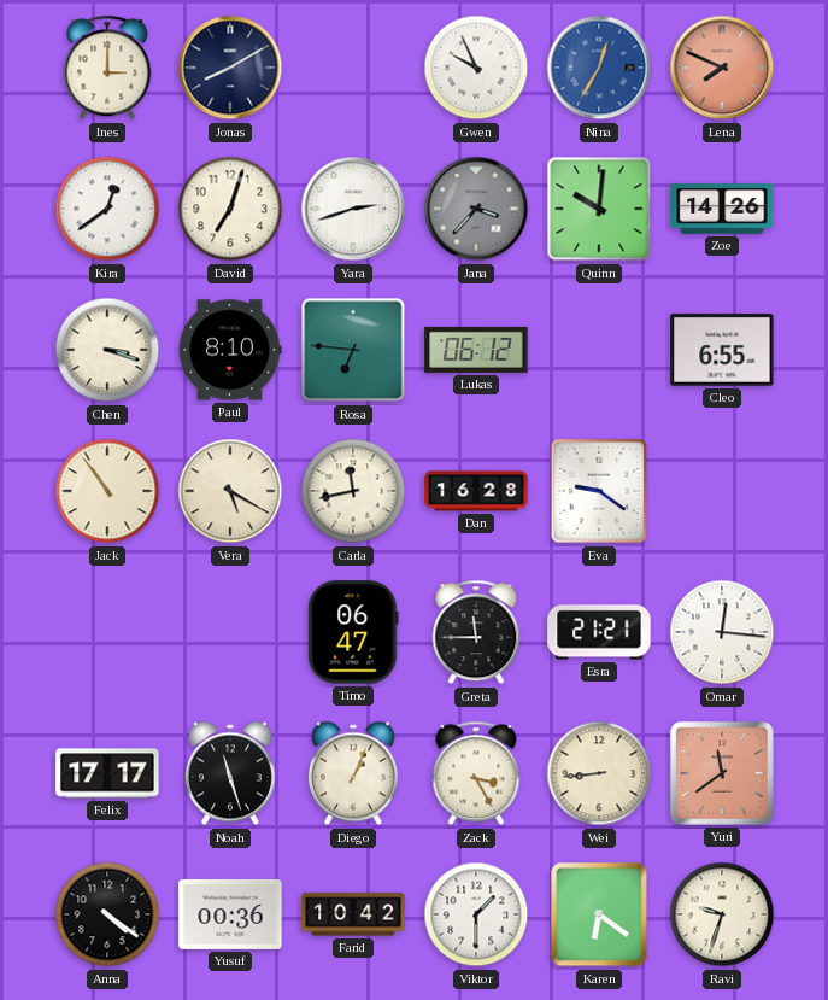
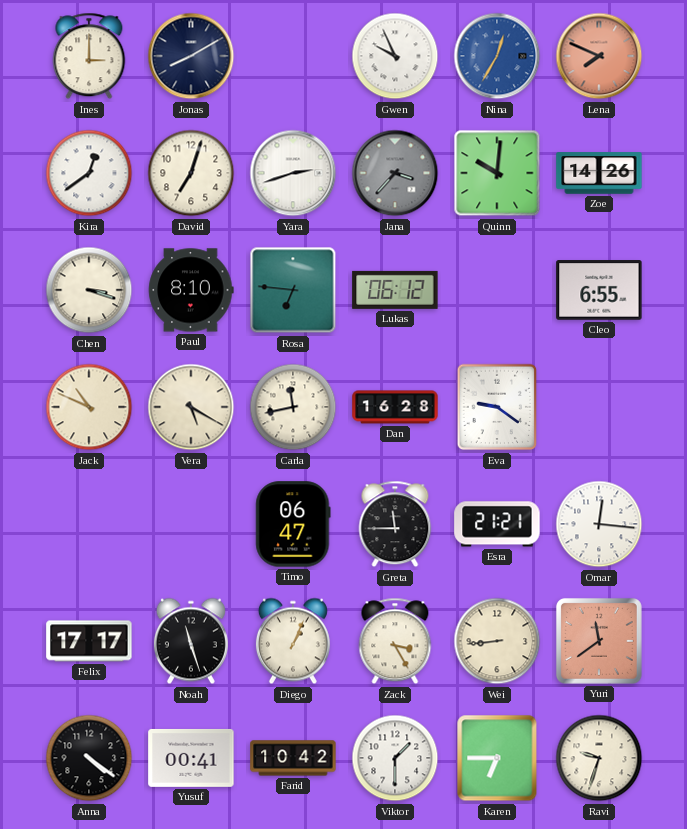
Jack: 10:54 -> 10:49 (89, 407)
Yusuf: 00:36 -> 00:41 (191, 758)
Karen: 6:21 -> 6:45 (497, 758)
